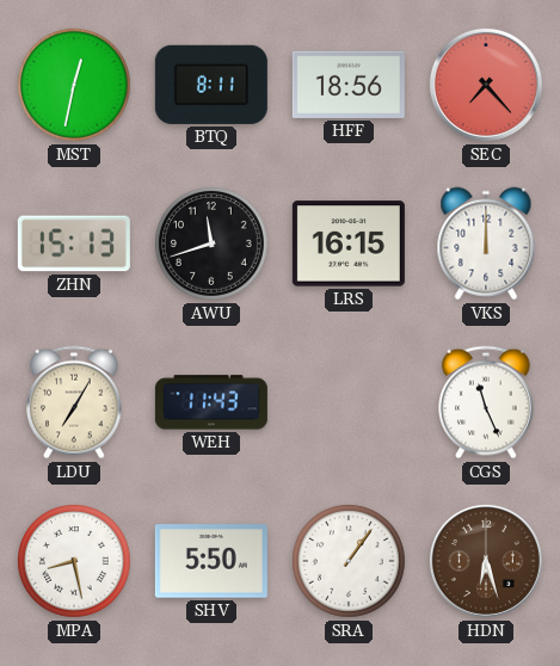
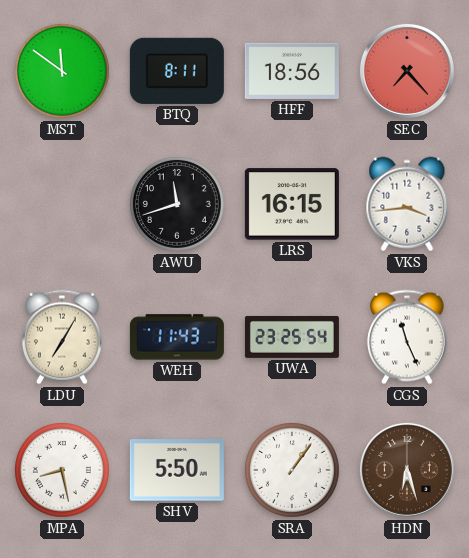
MST: 12:32 -> 11:51 (62, 71)
ZHN: 15:13 -> none (74, 243)
VKS: 12:00 -> 3:44 (407, 204)
UWA: none -> 23:25 (292, 337)
